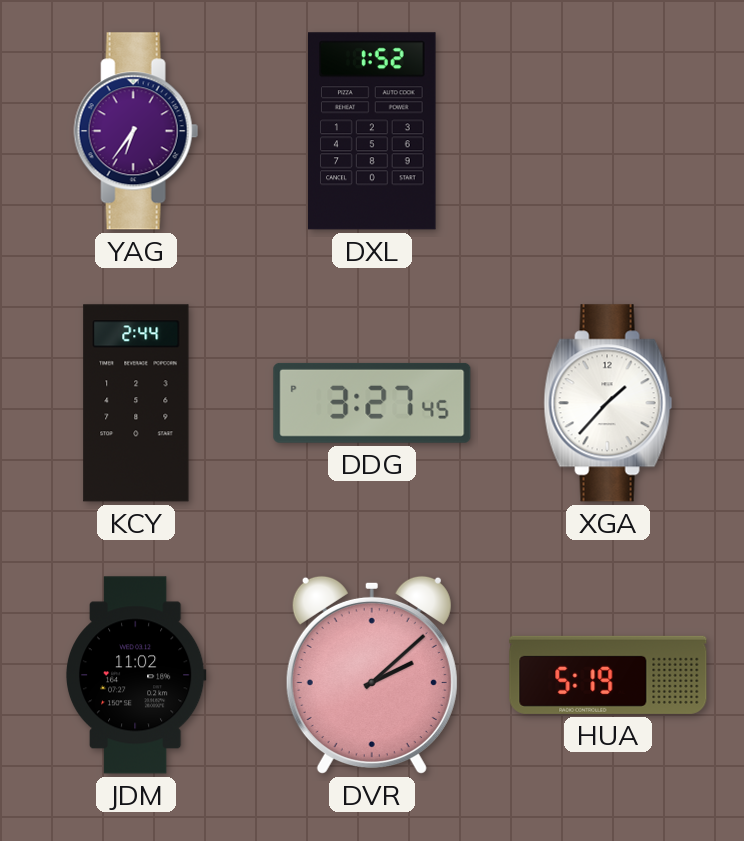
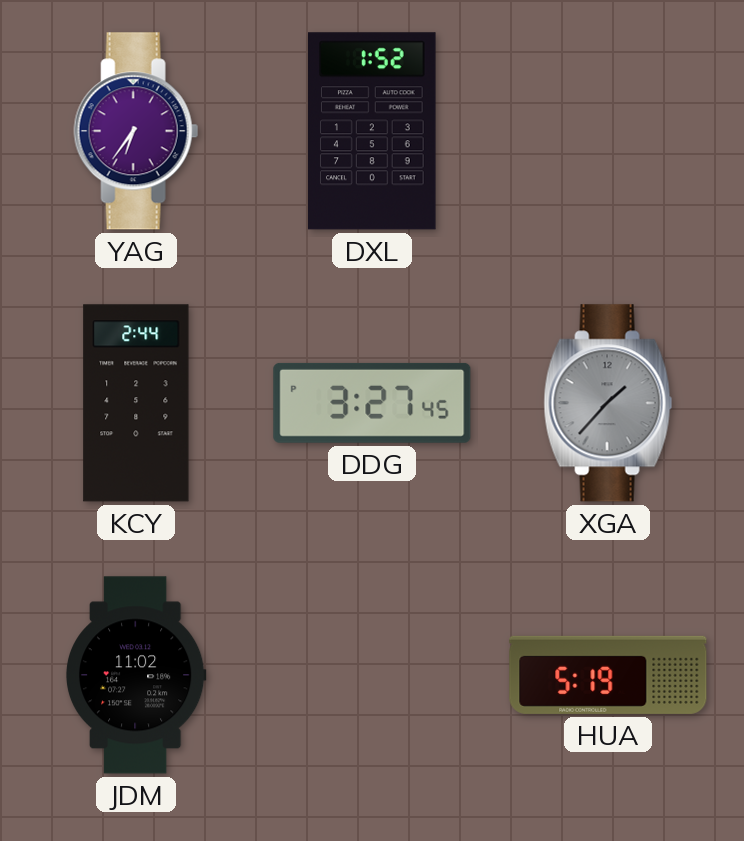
XGA dial: white -> grey (608, 403)
DVR: 2:08 -> none (372, 675)
